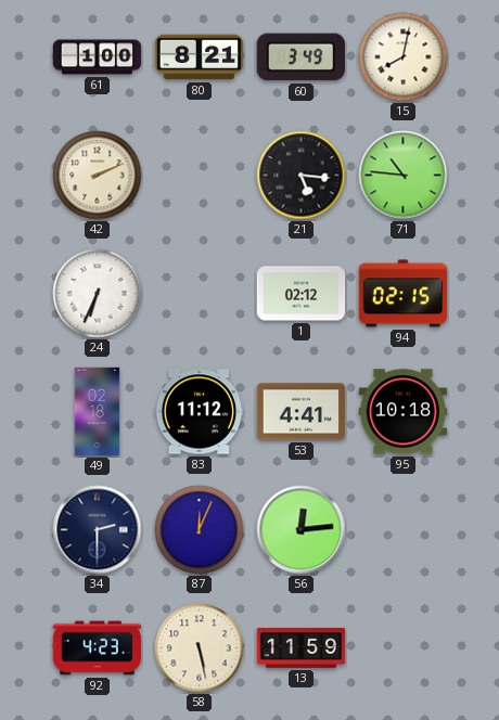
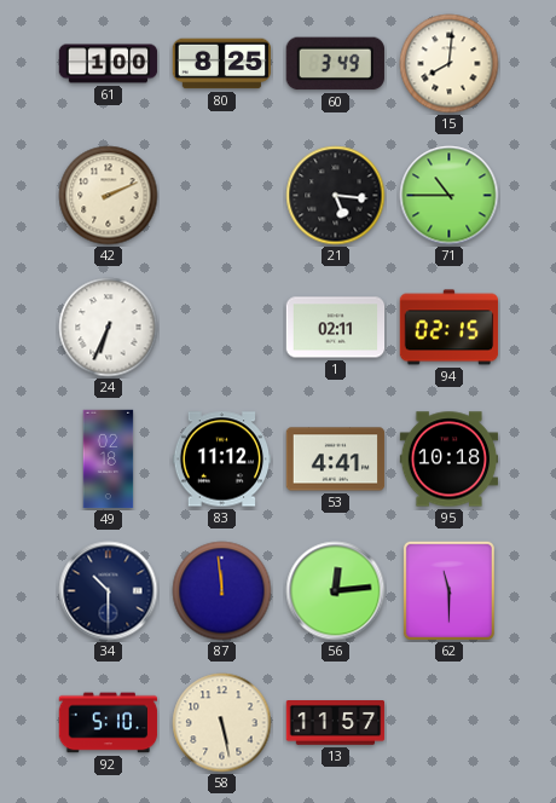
80: 8:21 -> 8:25 (222, 64)
15: 8:02 -> 8:01 (450, 64)
71: 10:46 -> 10:45 (450, 196)
1: 02:12 -> 02:11 (336, 328)
34: 2:30 -> 10:30 (109, 591)
87: 12:04 -> 11:59 (222, 591)
62: none -> 11:30 (448, 590)
92: 4:23 -> 5:10 (109, 723)
13: 11:59 -> 11:57 (336, 723)
